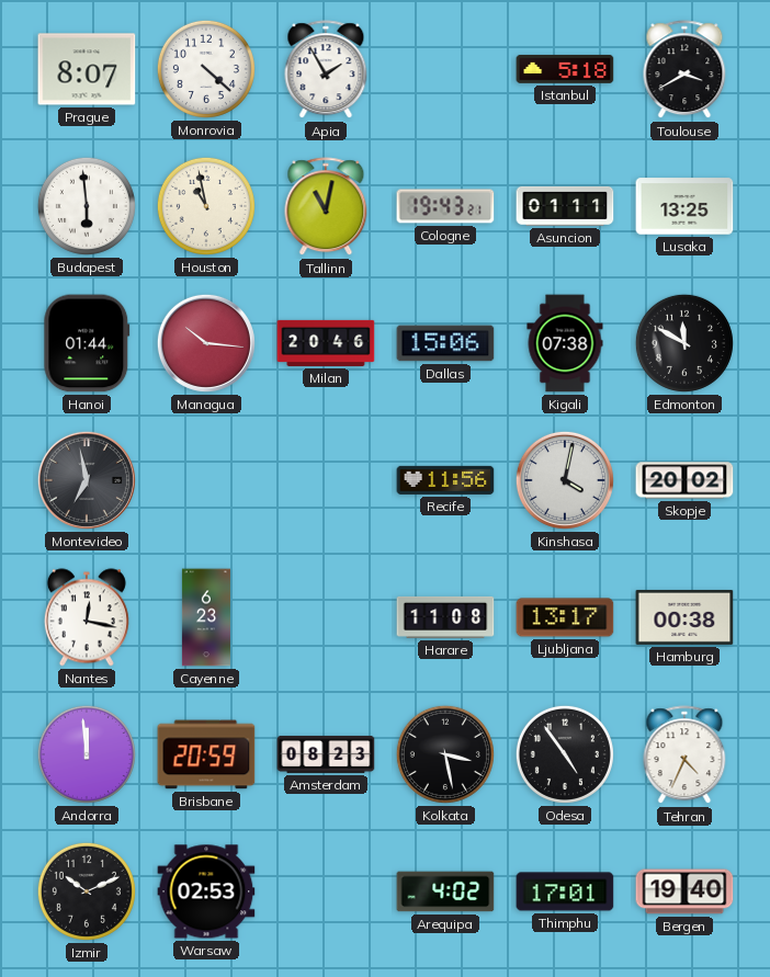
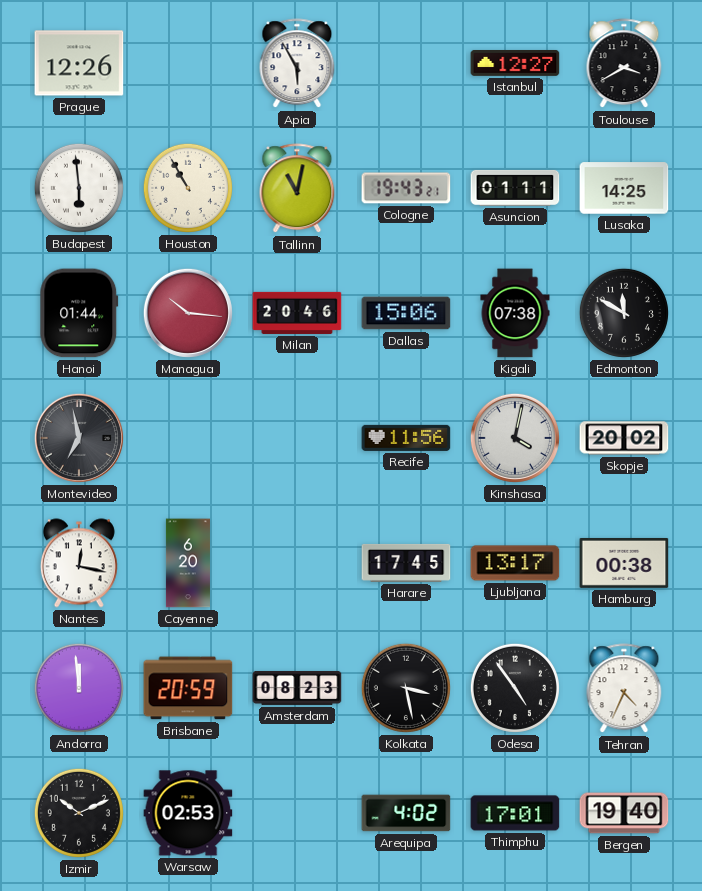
Prague: 8:07 -> 12:26 (79, 63)
Monrovia: 4:22 -> none (206, 69)
Apia: 1:55 -> 5:55 (297, 64)
Istanbul: 5:18 -> 12:27 (515, 63)
Houston: 10:58 -> 10:55 (188, 188)
Lusaka: 13:25 -> 14:25 (624, 188)
Cayenne: 6:23 -> 6:20 (188, 563)
Harare: 11:08 -> 17:45 (406, 563)
